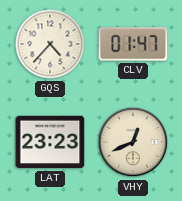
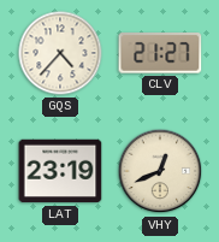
CLV: 01:47 -> 21:27 (160, 53)
LAT: 23:23 -> 23:19 (60, 171)
